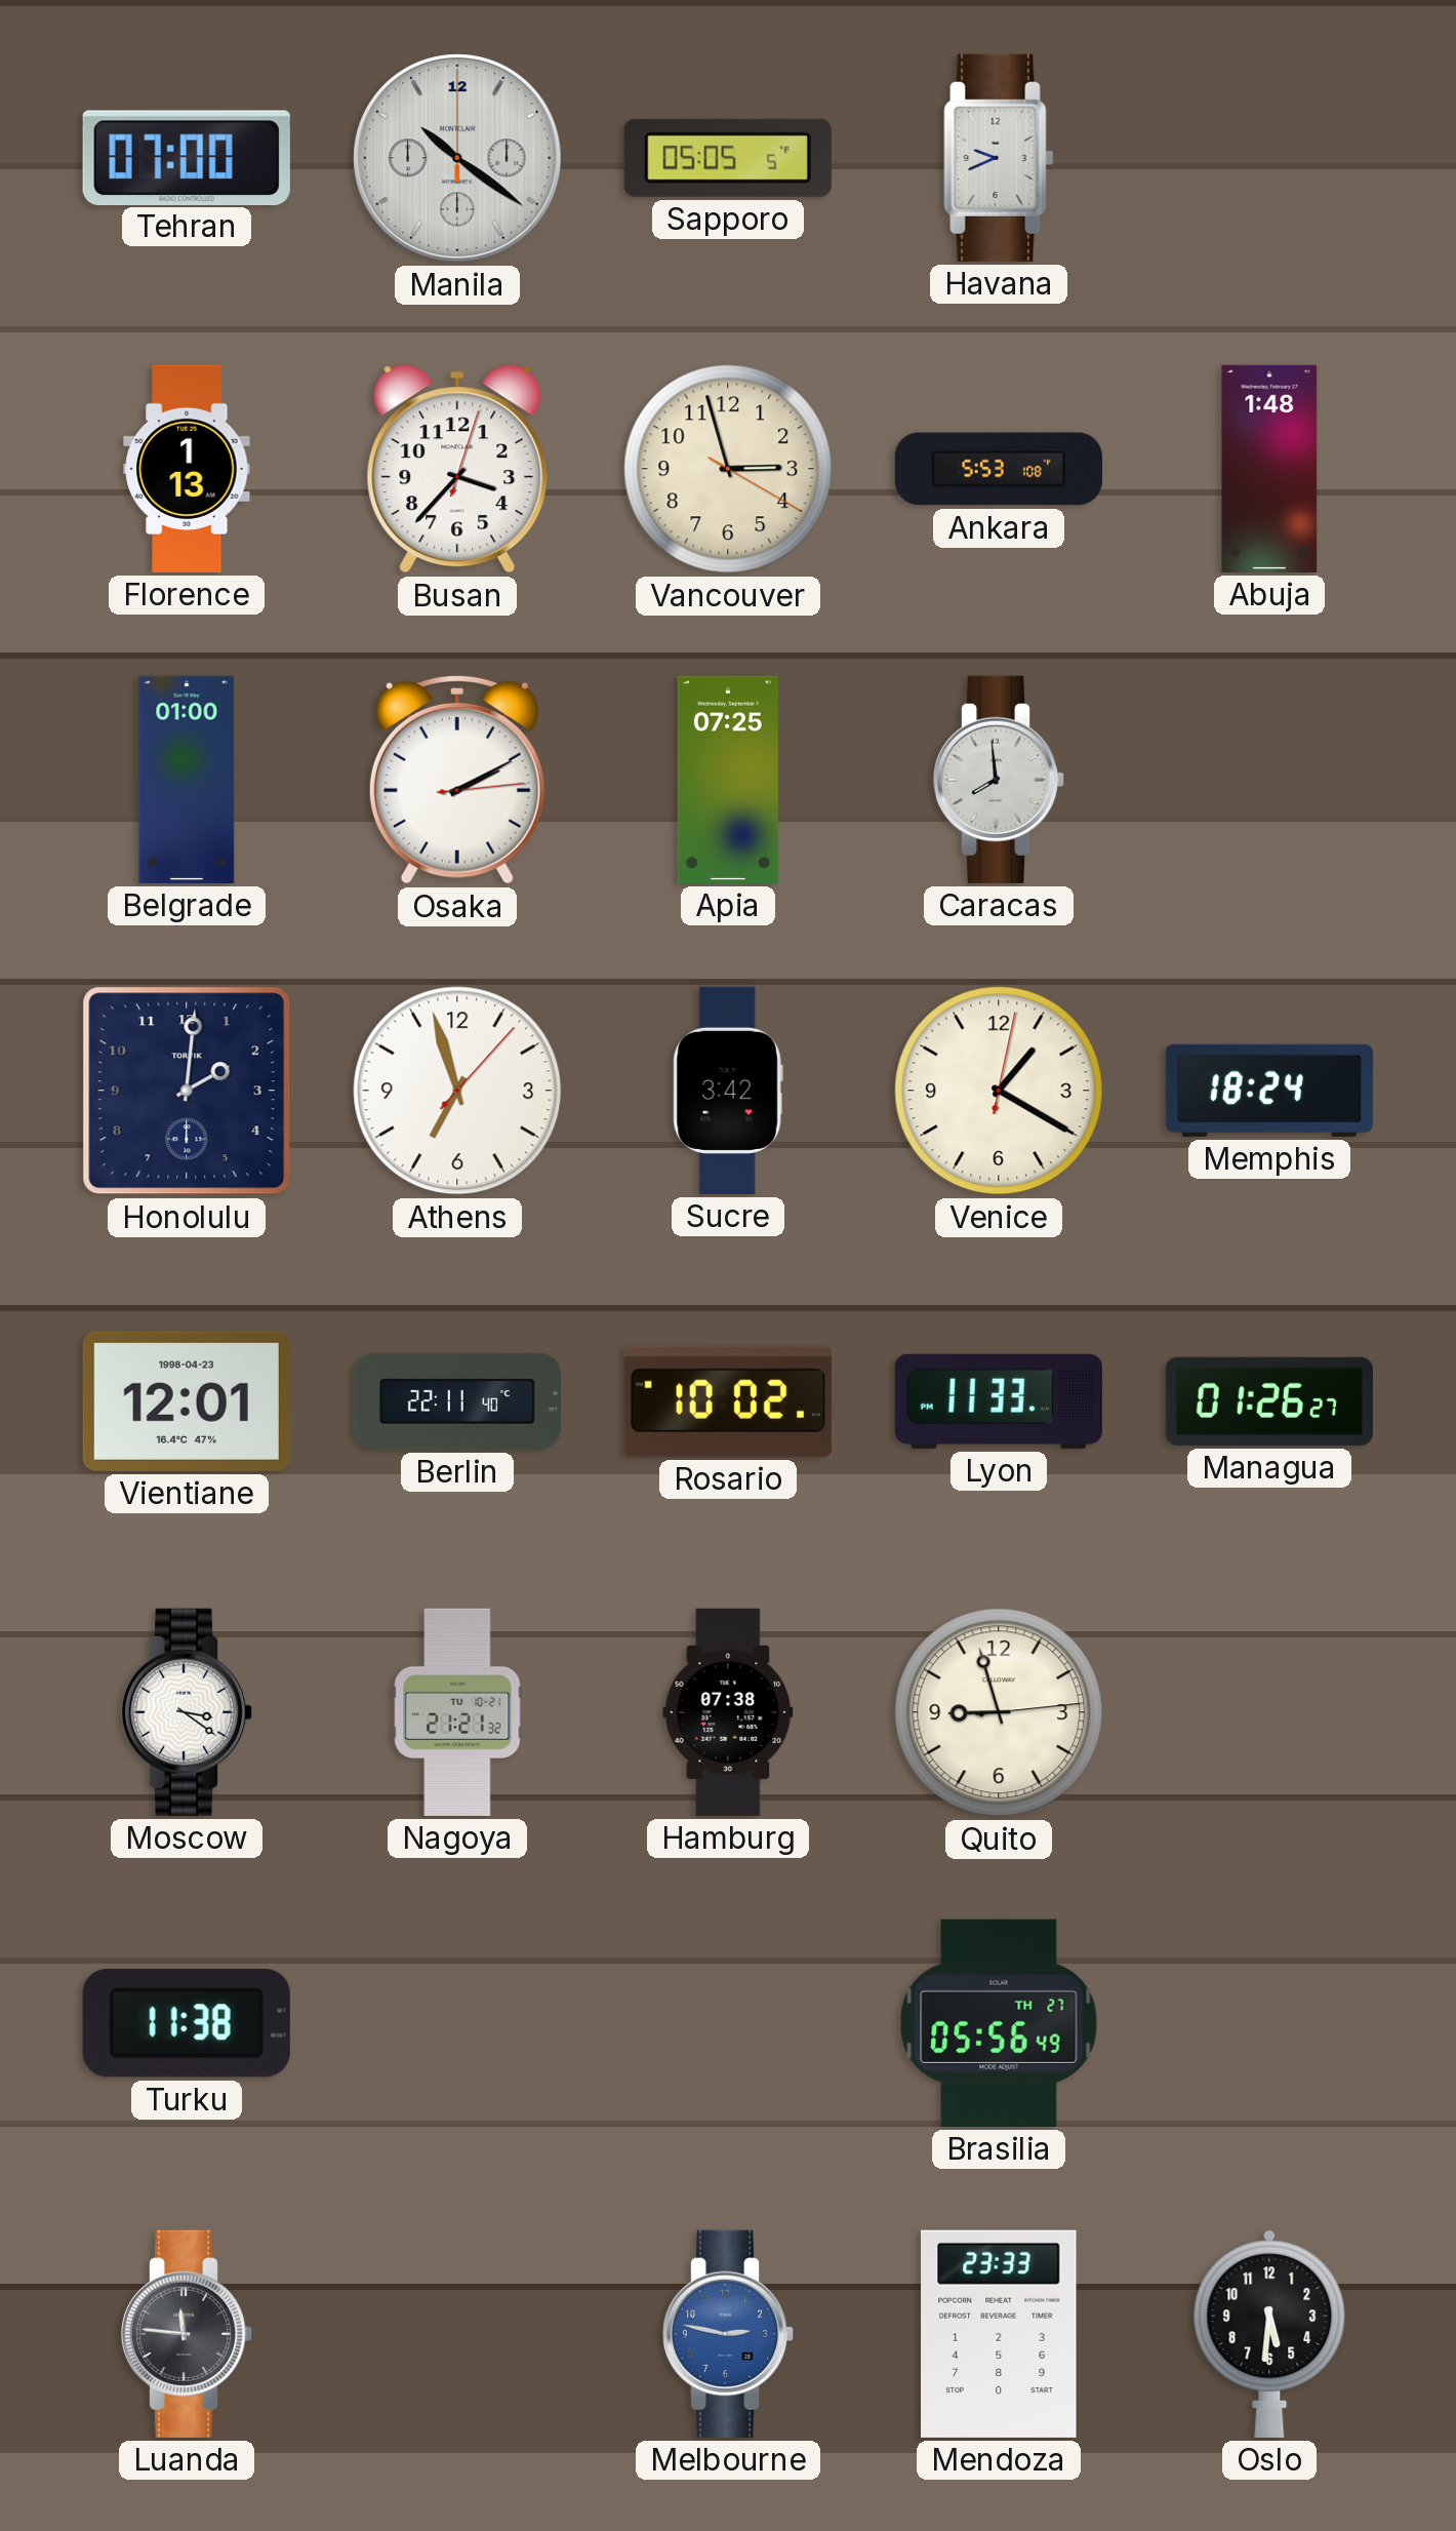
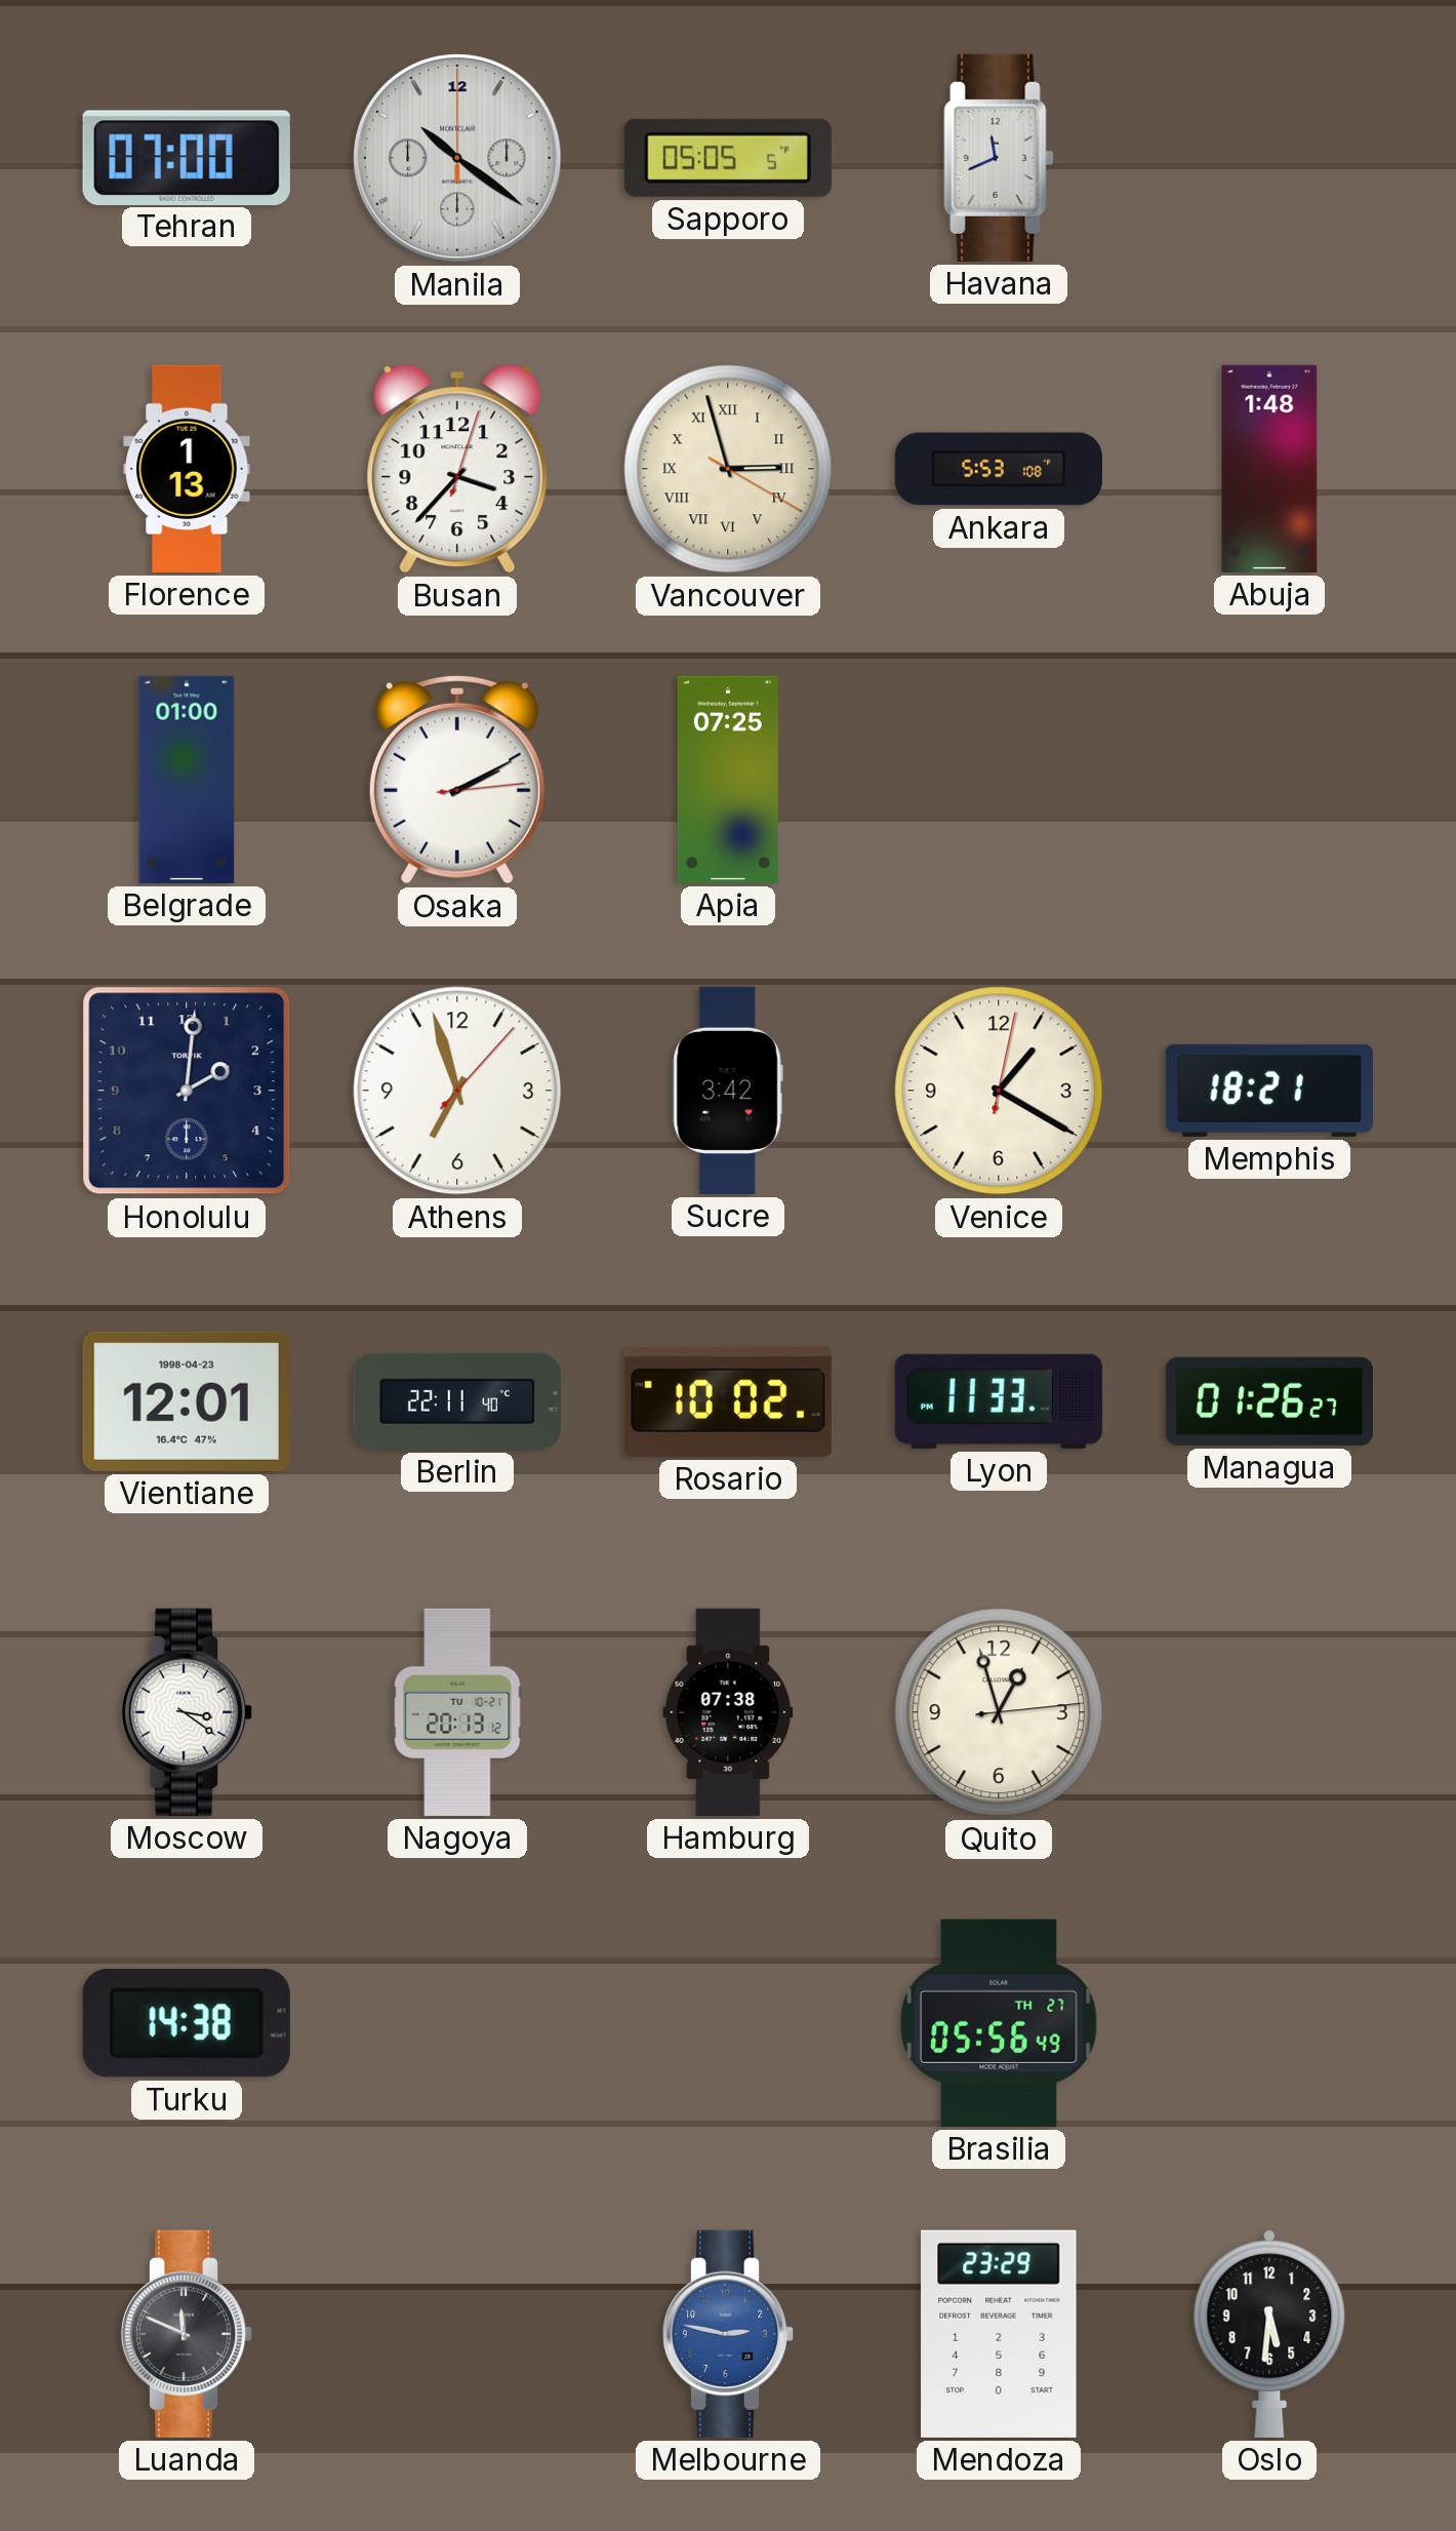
Havana: 9:41 -> 11:41 (999, 158)
Vancouver numerals: Arabic -> Roman (728, 469)
Caracas: 7:59 -> none (999, 780)
Memphis: 18:24 -> 18:21 (1269, 1091)
Nagoya: 21:21 -> 20:13 (457, 1712)
Quito: 8:57 -> 12:57 (999, 1712)
Turku: 11:38 -> 14:38 (187, 2023)
Luanda: 11:46 -> 11:49 (187, 2334)
Mendoza: 23:33 -> 23:29 (999, 2334)
